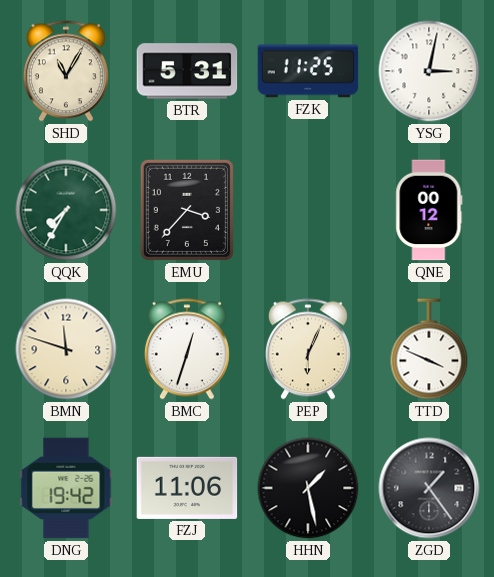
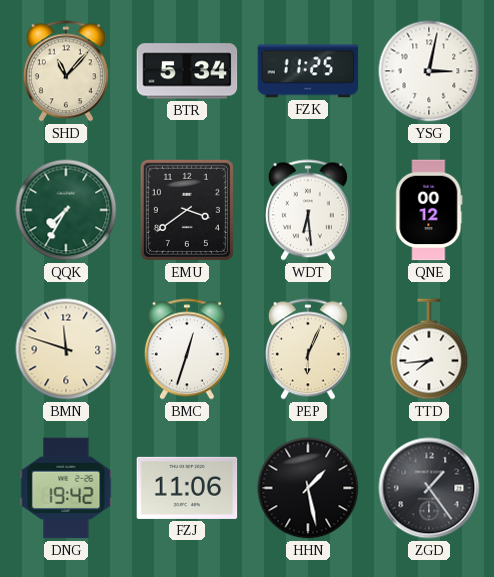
SHD: 11:05 -> 11:07 (66, 71)
BTR: 5:31 -> 5:34 (187, 71)
EMU: 3:37 -> 3:39 (187, 210)
WDT: none -> 6:29 (308, 210)
TTD: 3:49 -> 7:44 (429, 349)
